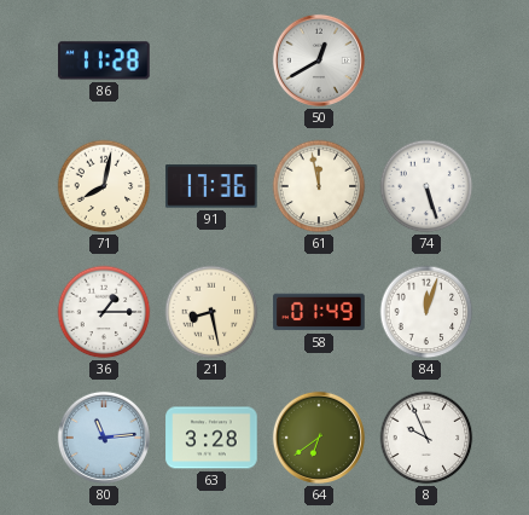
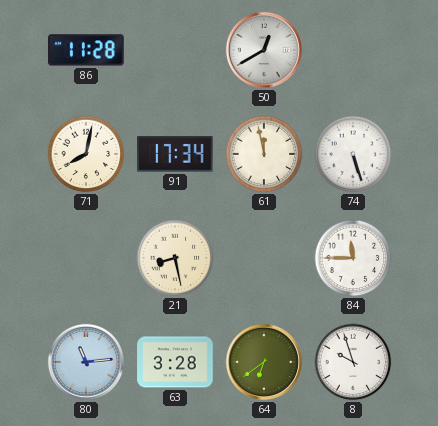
91: 17:36 -> 17:34 (175, 154)
36: 1:15 -> none (104, 312)
58: 01:49 -> none (319, 312)
84: 12:03 -> 11:45 (353, 258)
8: 9:56 -> 9:57 (353, 362)
